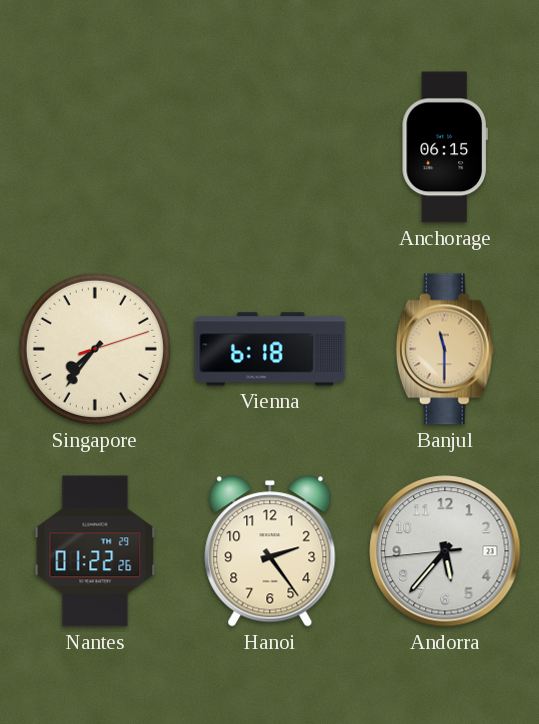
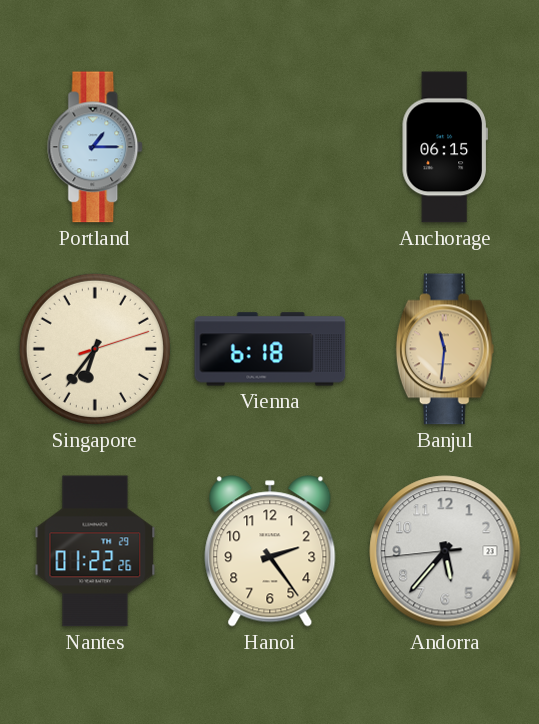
Portland: none -> 1:15 (96, 147)
Singapore: 7:36 -> 6:36 (95, 349)
Banjul: 11:30 -> 11:31 (445, 349)
